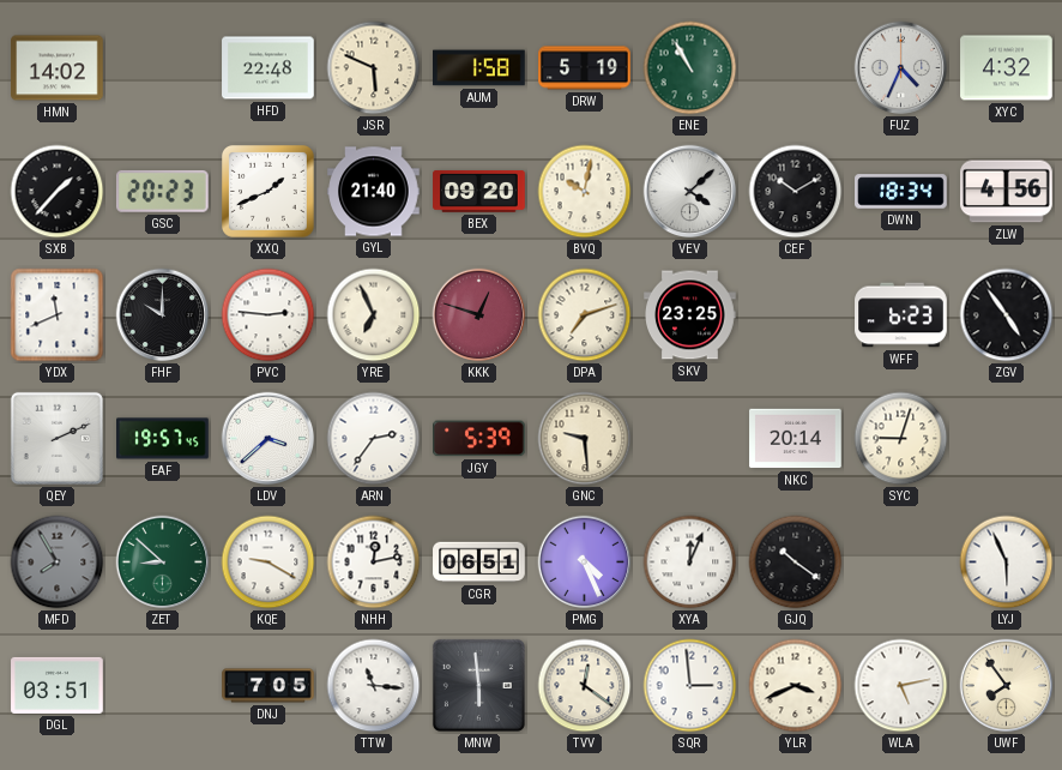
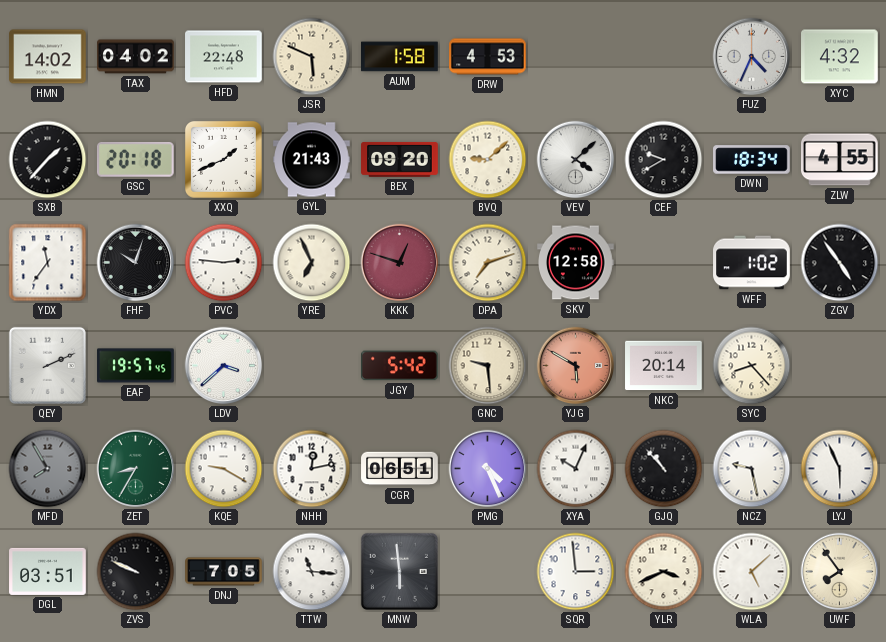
TAX: none -> 04:02 (136, 57)
DRW: 5:19 -> 4:53 (488, 57)
ENE: 10:55 -> none (690, 68)
GSC: 20:23 -> 20:18 (135, 159)
GYL: 21:40 -> 21:43 (312, 160)
BVQ: 10:02 -> 9:08 (488, 160)
CEF: 10:10 -> 9:40 (664, 160)
ZLW: 4:56 -> 4:55 (840, 160)
YDX: 11:41 -> 11:36 (48, 263)
FHF: 10:00 -> 10:03 (136, 263)
SKV: 23:25 -> 12:58 (576, 263)
WFF: 6:23 -> 1:02 (752, 263)
ARN: 2:36 -> none (374, 439)
JGY: 5:39 -> 5:42 (400, 366)
YJG: none -> 5:50 (576, 366)
SYC: 9:03 -> 8:23 (752, 366)
ZET: 8:52 -> 8:35 (136, 469)
XYA: 12:04 -> 10:04 (576, 469)
GJQ: 10:21 -> 10:53 (664, 469)
NCZ: none -> 9:28 (752, 469)
ZVS: none -> 9:49 (136, 572)
TVV: 12:21 -> none (585, 686)
WLA: 5:13 -> 5:08 (752, 572)
